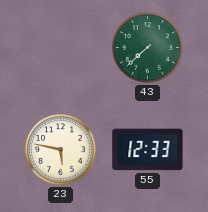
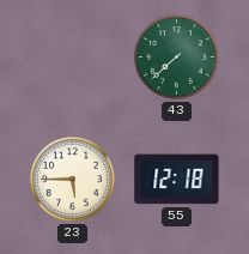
23: 5:47 -> 5:45 (73, 180)
55: 12:33 -> 12:18 (177, 180)
